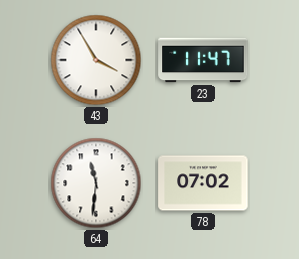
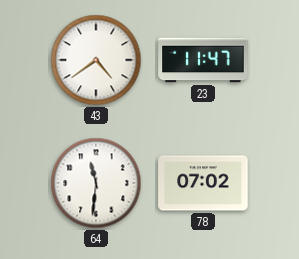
43: 3:55 -> 4:39 (96, 60)
